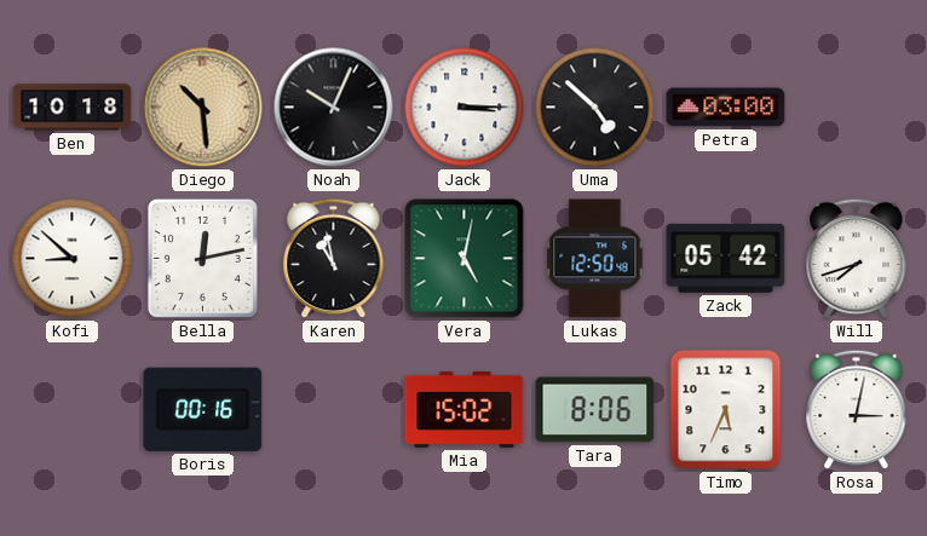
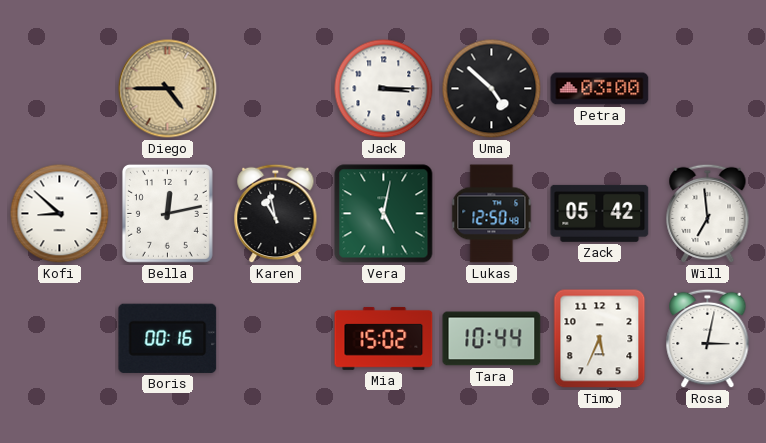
Ben: 10:18 -> none (73, 108)
Diego: 10:29 -> 4:45 (168, 89)
Noah: 10:04 -> none (334, 108)
Will: 7:42 -> 6:59 (708, 214)
Tara: 8:06 -> 10:44 (492, 339)
